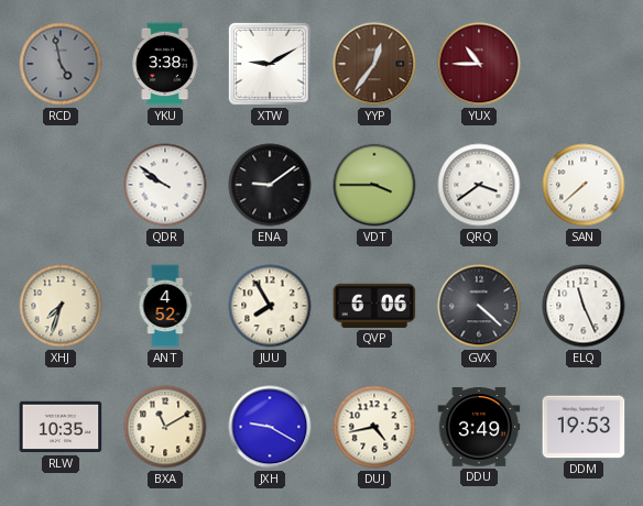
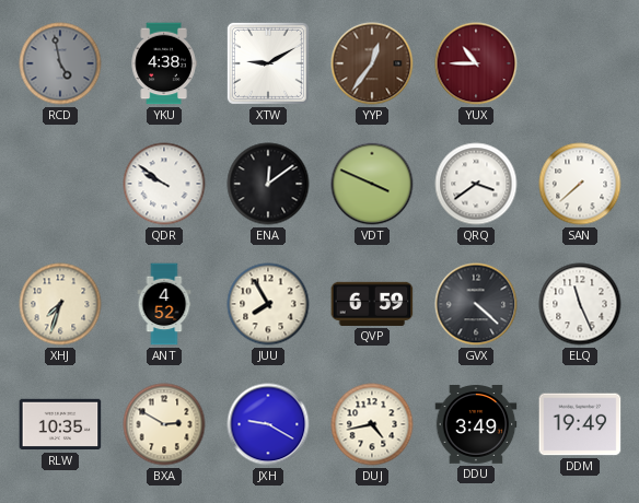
YKU: 3:38 -> 4:38 (164, 63)
ENA: 9:09 -> 12:09 (268, 184)
VDT: 3:45 -> 3:49 (372, 184)
QVP: 6:06 -> 6:59 (372, 304)
BXA: 11:10 -> 2:50 (164, 424)
DDM: 19:53 -> 19:49 (580, 424)
